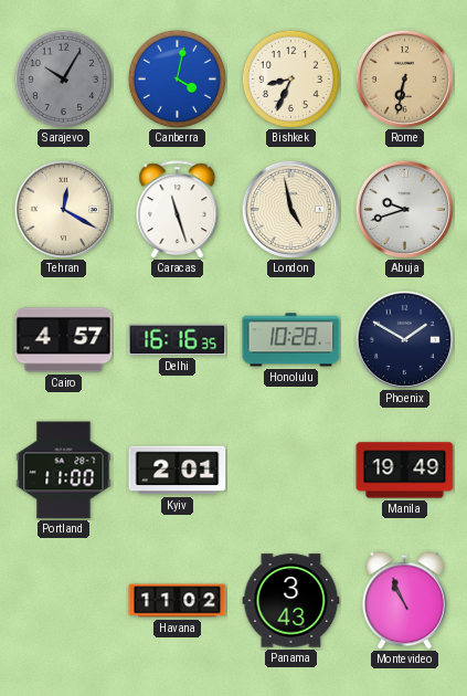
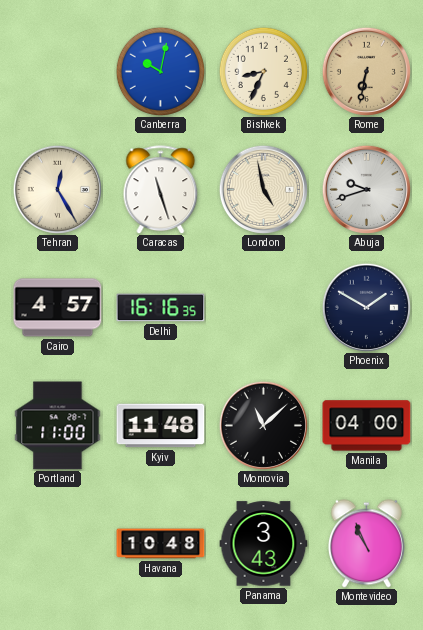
Sarajevo: 10:05 -> none (63, 78)
Canberra: 4:02 -> 10:02 (160, 71)
Tehran: 12:20 -> 12:25 (57, 189)
Honolulu: 10:28 -> none (291, 340)
Kyiv: 2:01 -> 11:48 (161, 426)
Monrovia: none -> 11:08 (263, 425)
Manila: 19:49 -> 04:00 (367, 426)
Havana: 11:02 -> 10:48 (161, 544)
